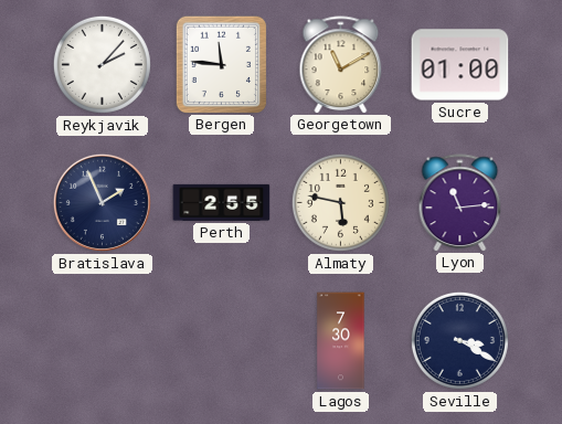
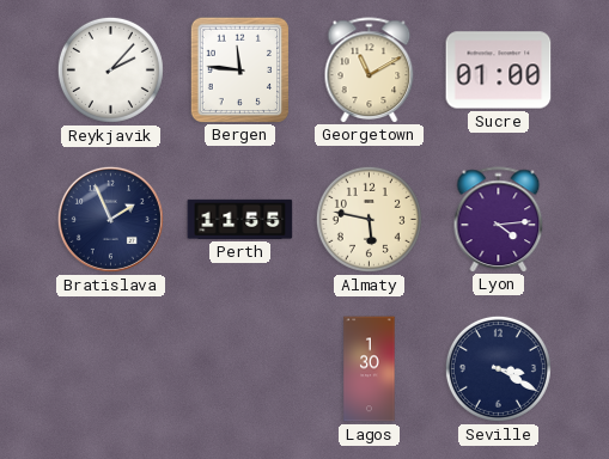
Perth: 2:55 -> 11:55 (240, 219)
Lyon: 11:14 -> 4:14 (499, 219)
Lagos: 7:30 -> 1:30 (370, 369)
